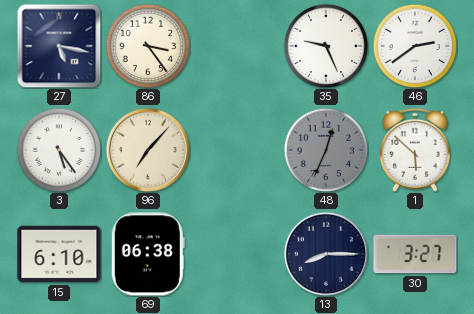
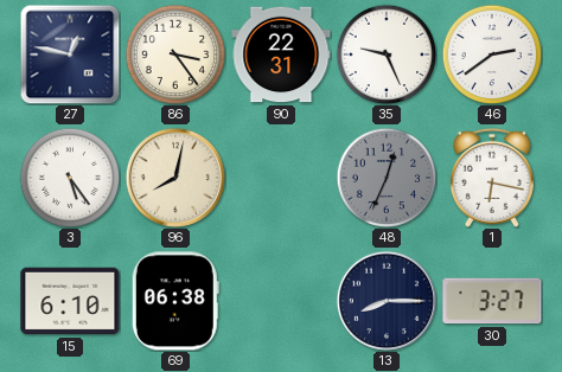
27: 5:17 -> 12:47 (70, 54)
90: none -> 22:31 (281, 54)
96: 7:07 -> 8:02 (175, 178)
1: 5:52 -> 6:17 (492, 178)
